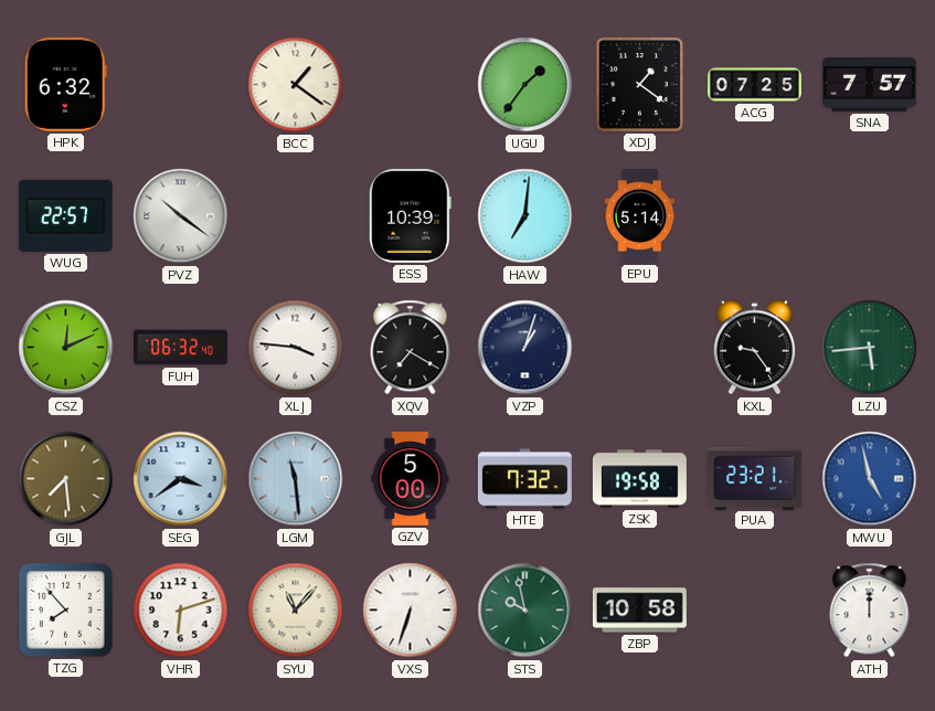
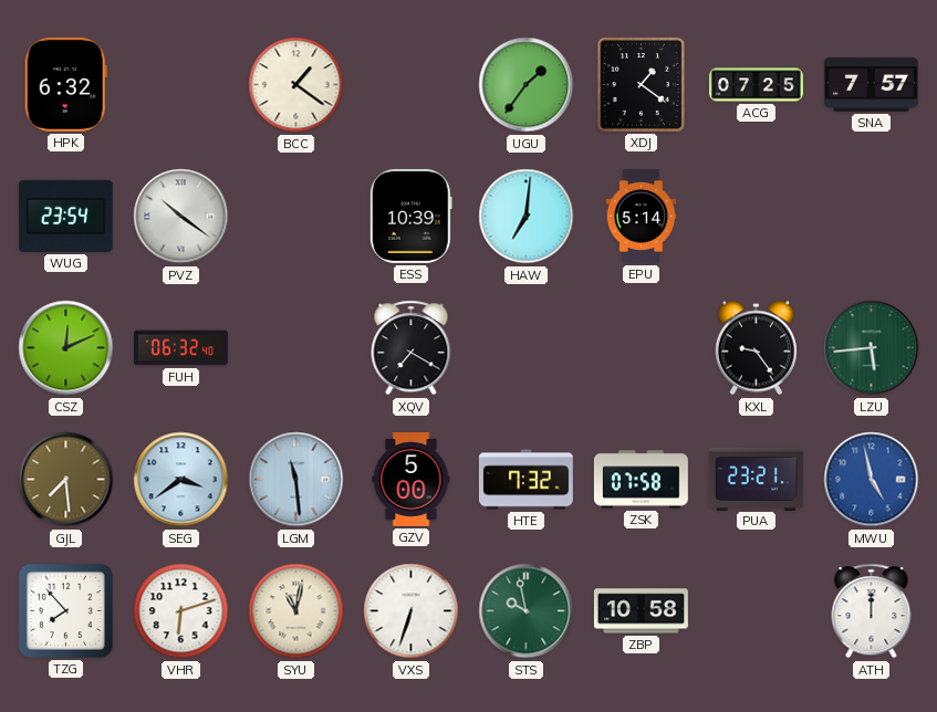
WUG: 22:57 -> 23:54 (65, 216)
XLJ: 3:46 -> none (296, 348)
VZP: 1:03 -> none (525, 348)
ZSK: 19:58 -> 07:58 (641, 480)
SYU: 11:07 -> 11:02 (296, 611)
